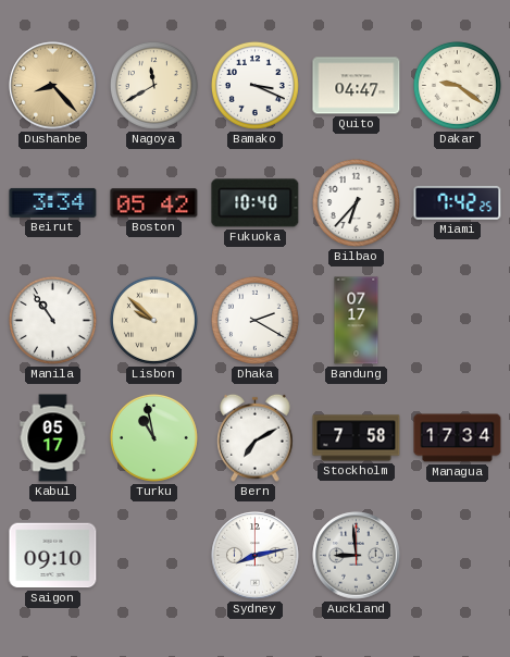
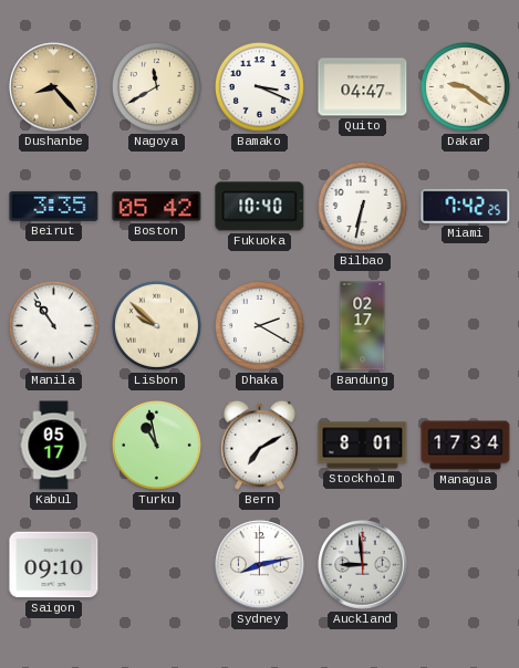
Beirut: 3:34 -> 3:35 (54, 206)
Bilbao: 6:37 -> 6:32 (362, 206)
Bandung: 07:17 -> 02:17 (363, 326)
Stockholm: 7:58 -> 8:01 (363, 446)
